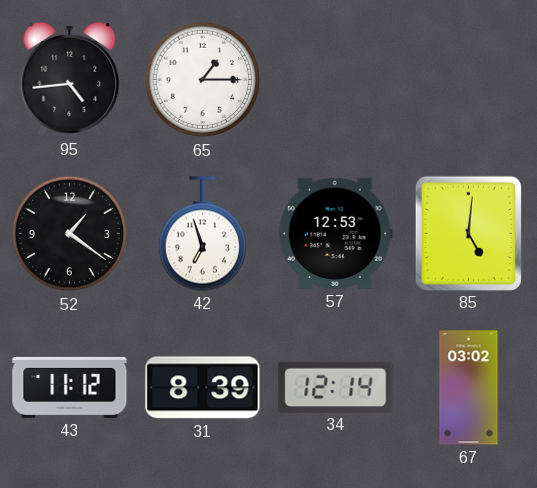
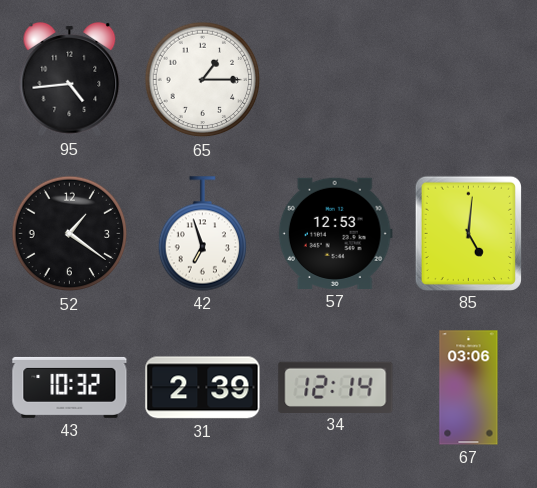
43: 11:12 -> 10:32 (70, 387)
31: 8:39 -> 2:39 (203, 388)
67: 03:02 -> 03:06 (469, 388)
